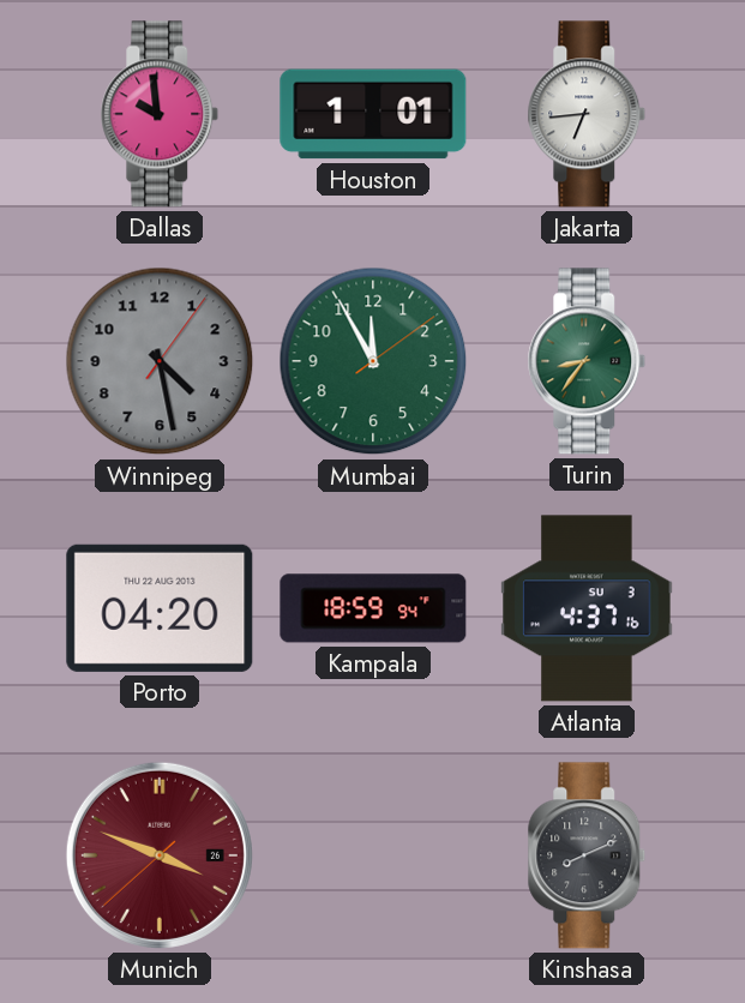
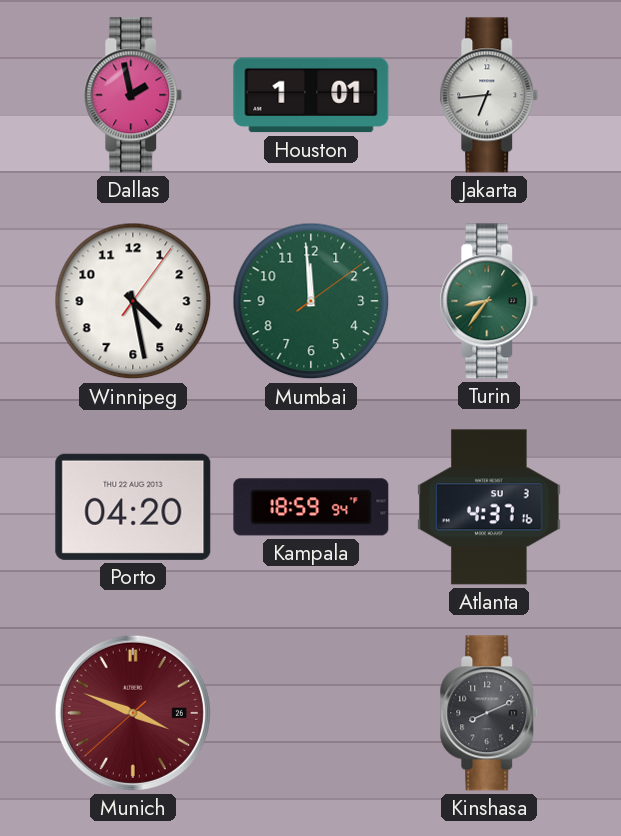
Dallas: 9:59 -> 1:58 (133, 95)
Winnipeg dial: grey -> white (133, 301)
Mumbai: 11:55 -> 11:59 (311, 301)
